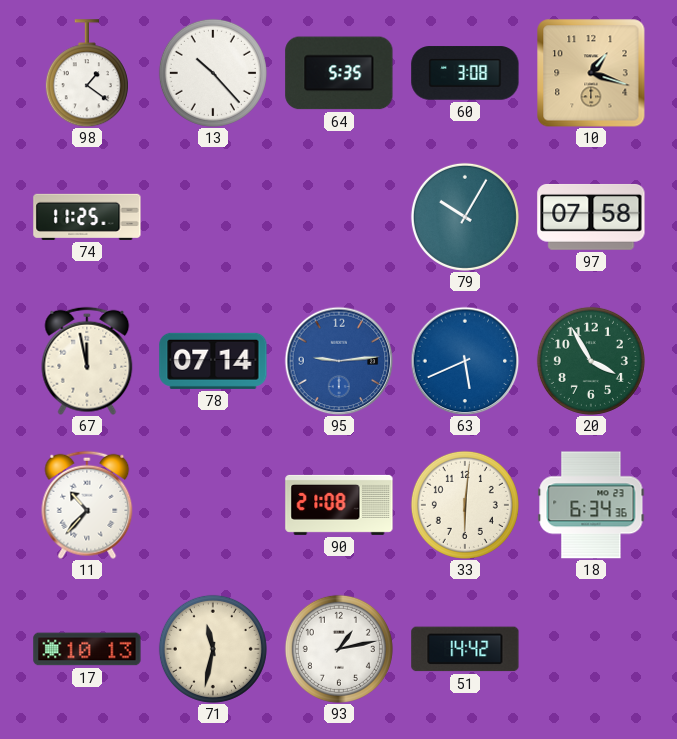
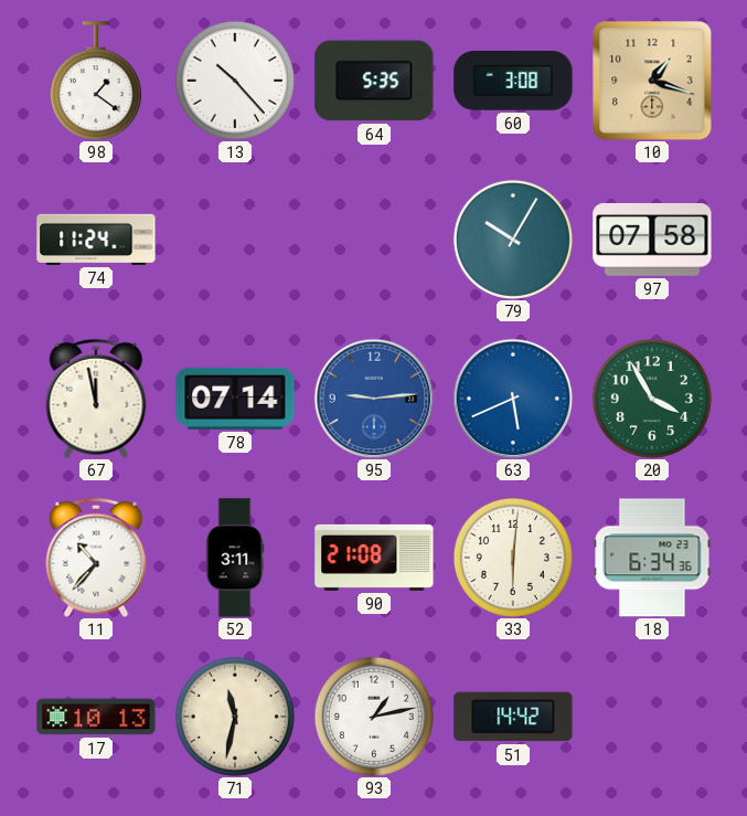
74: 11:25 -> 11:24 (96, 240)
52: none -> 3:11 (235, 558)
